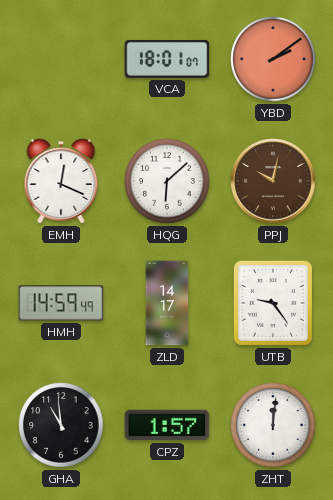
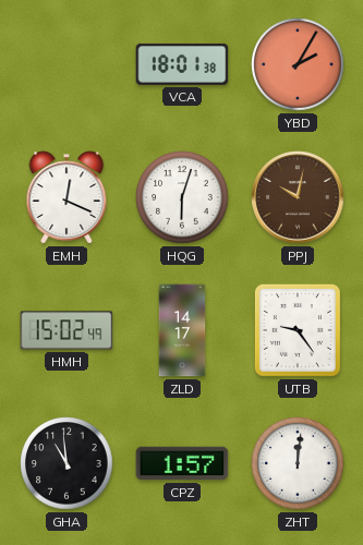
VCA: 18:01:07 -> 18:01:38 (182, 64)
YBD: 2:09 -> 2:05 (298, 64)
HQG: 6:08 -> 6:03 (182, 197)
HMH: 14:59 -> 15:02 (66, 330)
